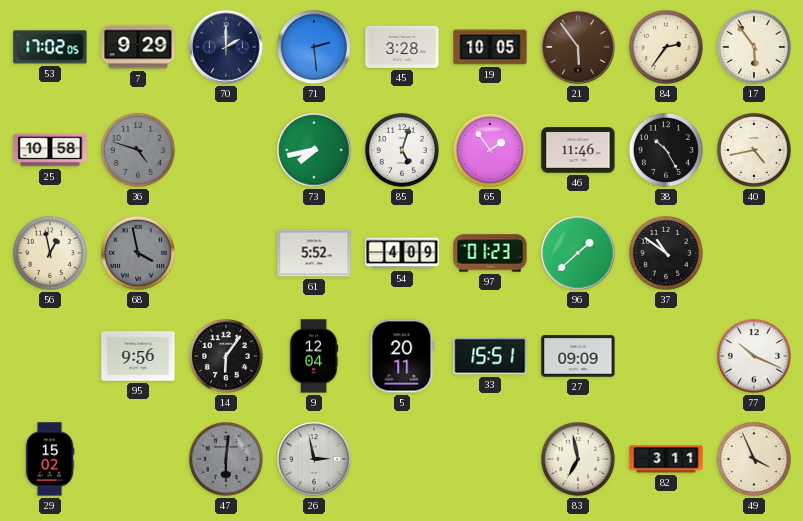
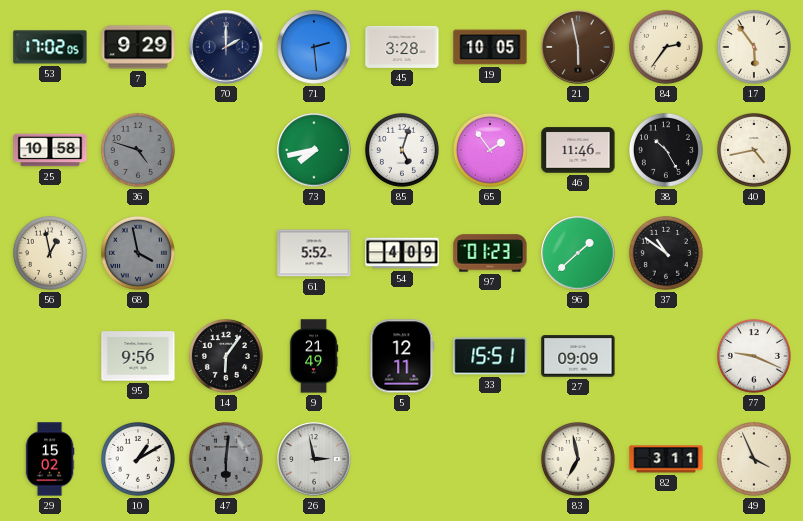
21: 5:54 -> 5:58 (578, 47)
9: 12:04 -> 21:49 (314, 356)
5: 20:11 -> 12:11 (402, 356)
77: 10:19 -> 9:19 (754, 356)
10: none -> 1:10 (138, 459)
